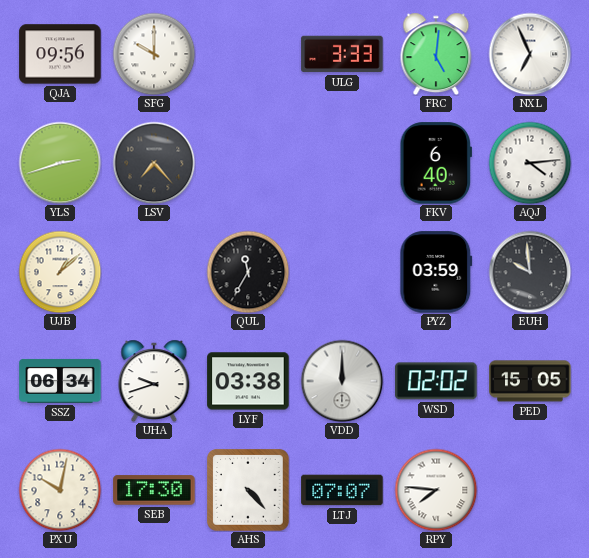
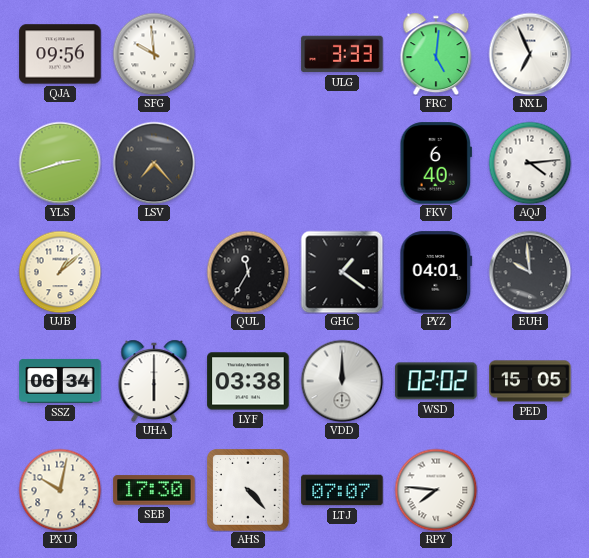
SFG: 10:00 -> 9:59 (154, 54)
GHC: none -> 1:21 (342, 272)
PYZ: 03:59 -> 04:01 (436, 272)
UHA: 9:42 -> 6:00 (154, 381)
